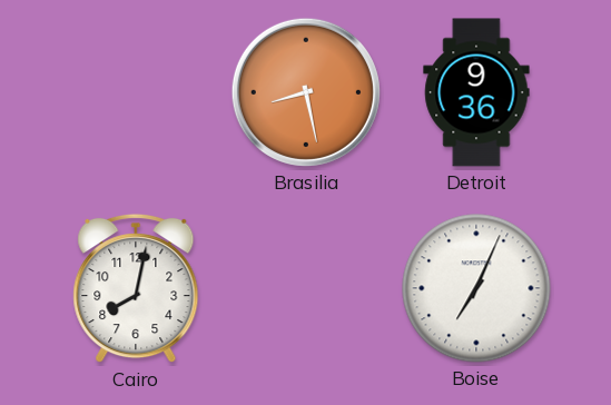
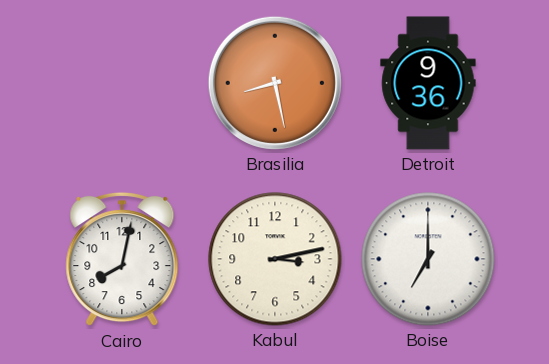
Kabul: none -> 3:13 (275, 259)
Boise: 7:04 -> 7:00 (428, 259)
